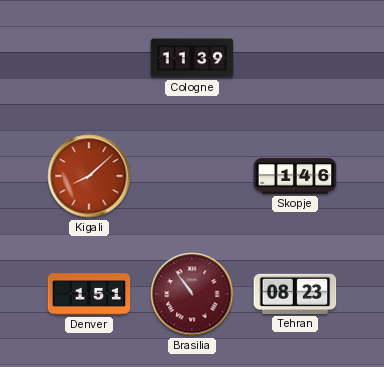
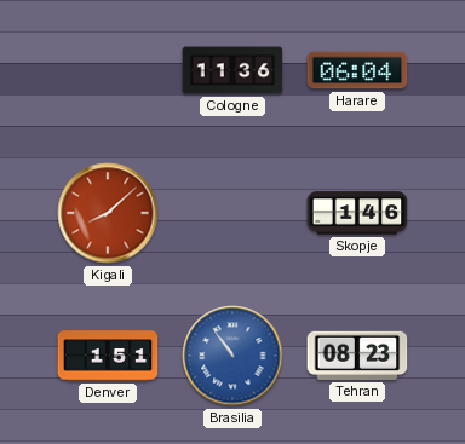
Cologne: 11:39 -> 11:36 (232, 70)
Harare: none -> 06:04 (357, 70)
Brasilia dial: burgundy -> blue (232, 356)
